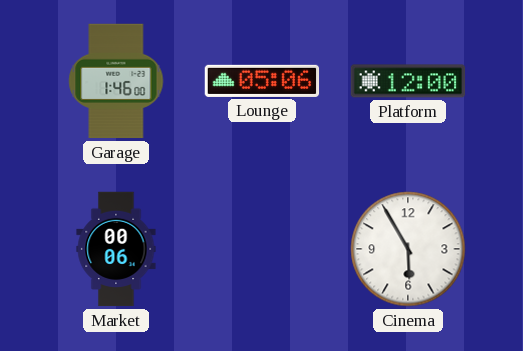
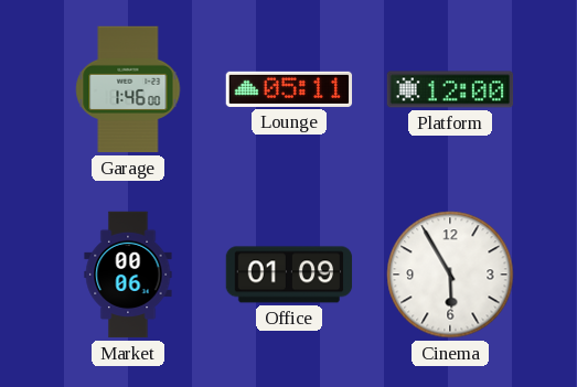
Lounge: 05:06 -> 05:11 (289, 89)
Office: none -> 01:09 (289, 275)
